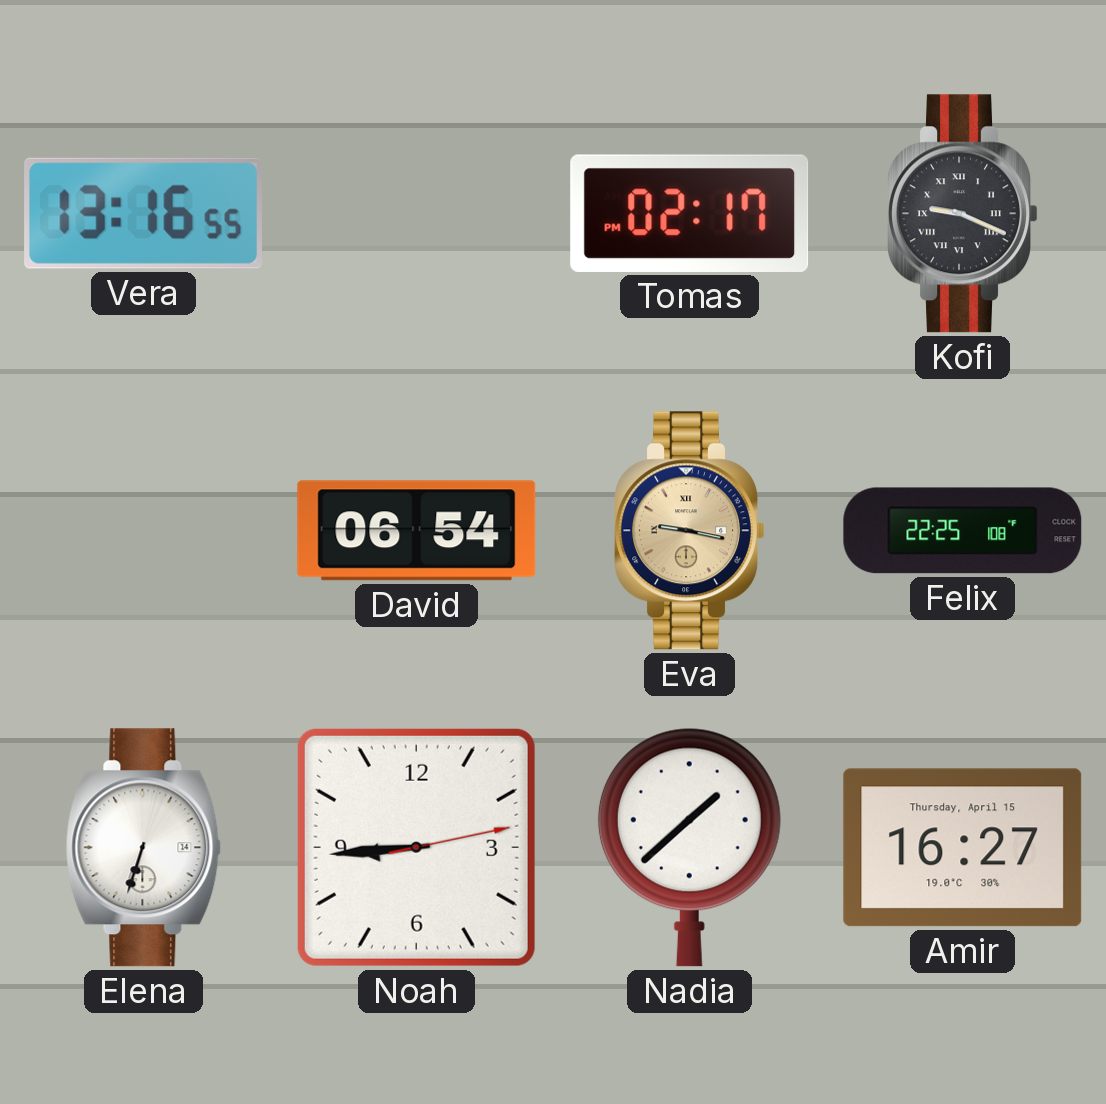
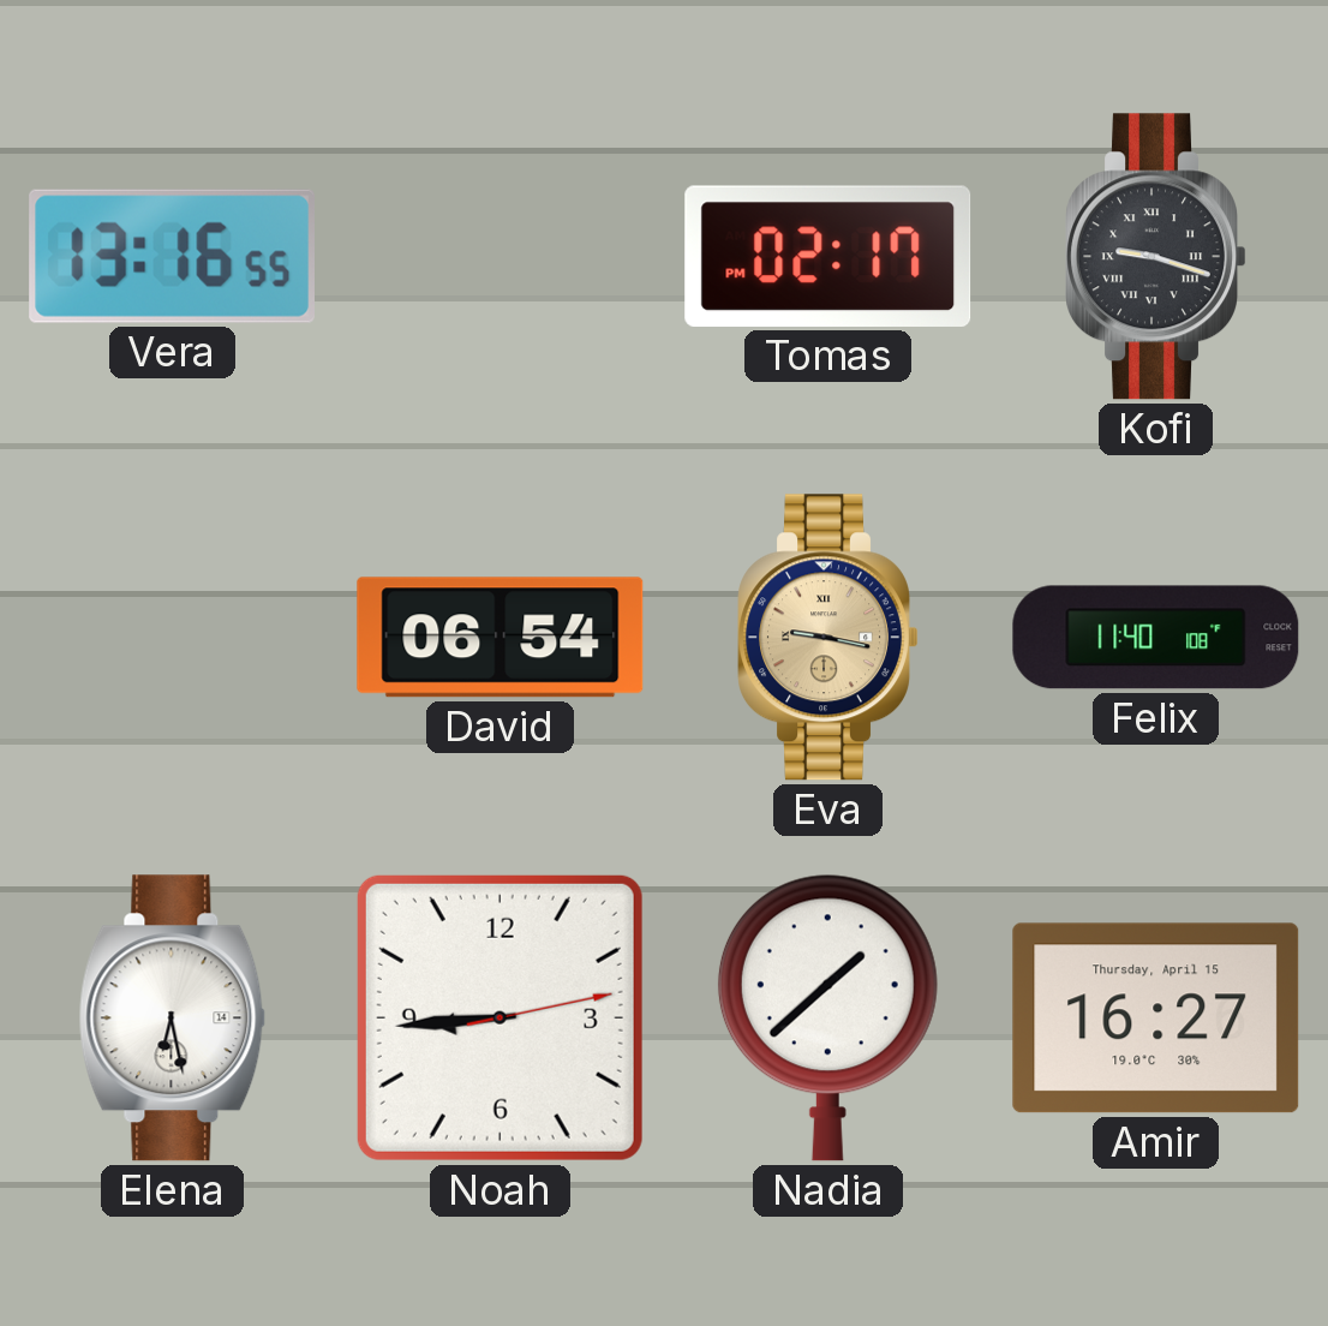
Kofi: 9:19 -> 9:18 (1156, 257)
Felix: 22:25 -> 11:40 (1156, 638)
Elena: 6:33 -> 6:28 (173, 1019)
